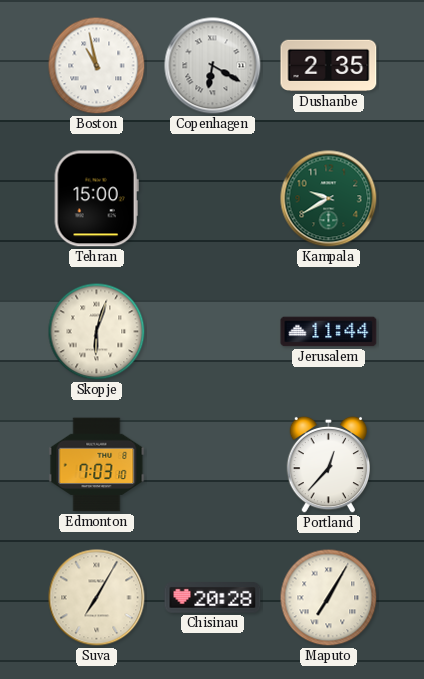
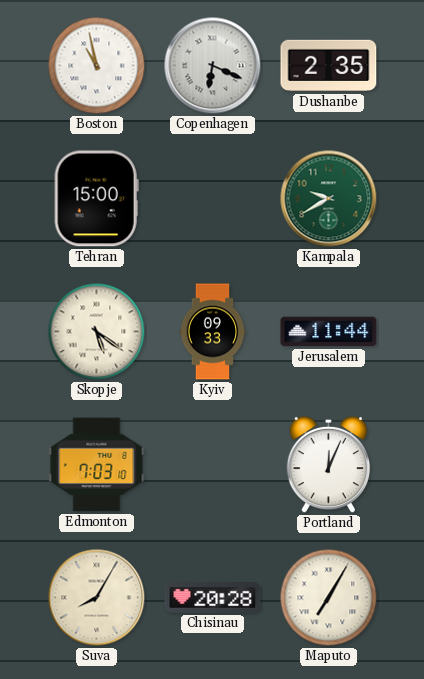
Copenhagen: 6:20 -> 6:19 (213, 66)
Skopje: 6:03 -> 5:21 (97, 332)
Kyiv: none -> 09:33 (213, 332)
Portland: 12:37 -> 12:04 (329, 465)
Suva: 7:05 -> 8:05 (97, 598)
